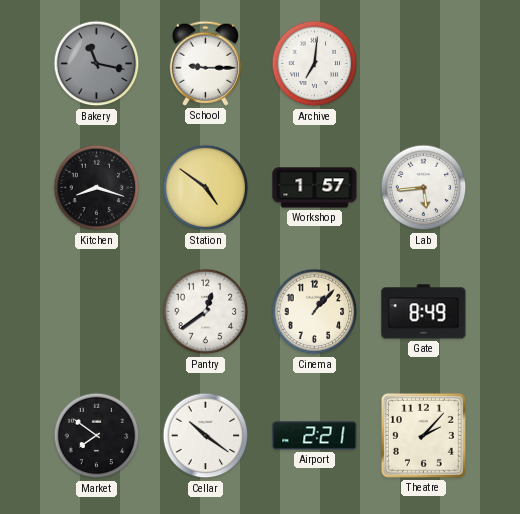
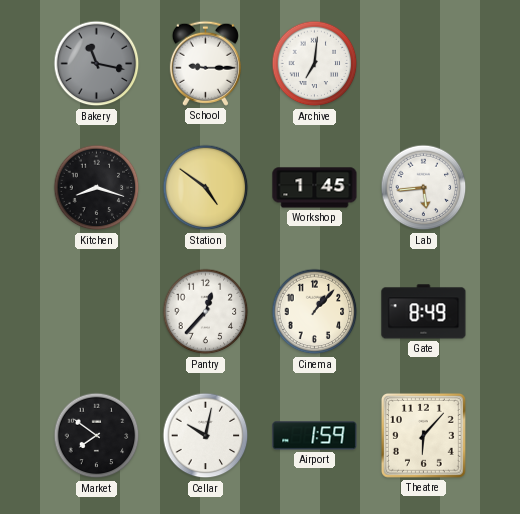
Workshop: 1:57 -> 1:45 (315, 188)
Pantry: 12:39 -> 12:37 (206, 312)
Cellar: 10:21 -> 10:02 (206, 436)
Airport: 2:21 -> 1:59 (315, 436)
Theatre: 2:07 -> 6:07 (423, 435)
